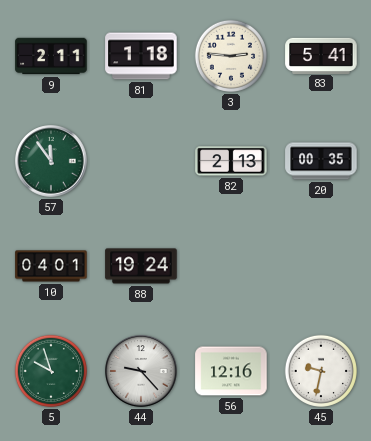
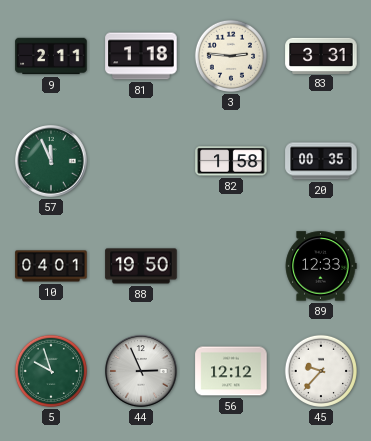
83: 5:41 -> 3:31 (321, 55)
57: 11:54 -> 11:56 (51, 161)
82: 2:13 -> 1:58 (231, 161)
88: 19:24 -> 19:50 (141, 266)
89: none -> 12:33 (321, 266)
44: 9:23 -> 2:56 (141, 371)
56: 12:16 -> 12:12 (231, 371)
45: 9:32 -> 9:37 (321, 371)
